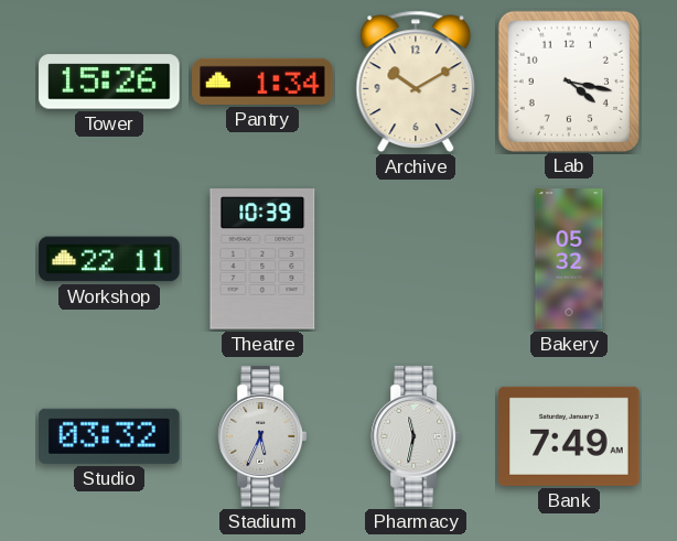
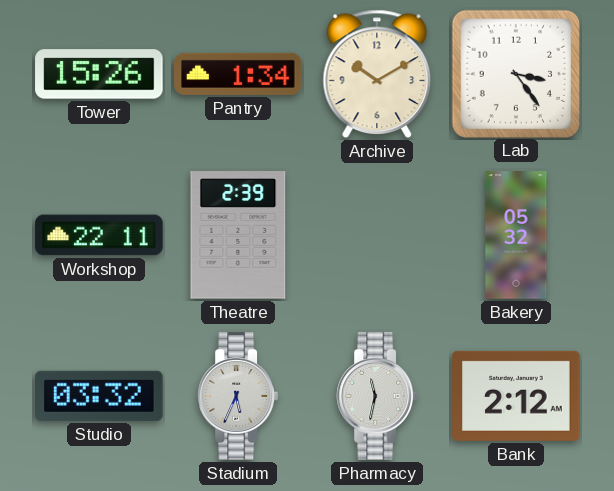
Lab: 4:17 -> 3:24 (515, 73)
Theatre: 10:39 -> 2:39 (238, 235)
Bank: 7:49 -> 2:12 (516, 396)
